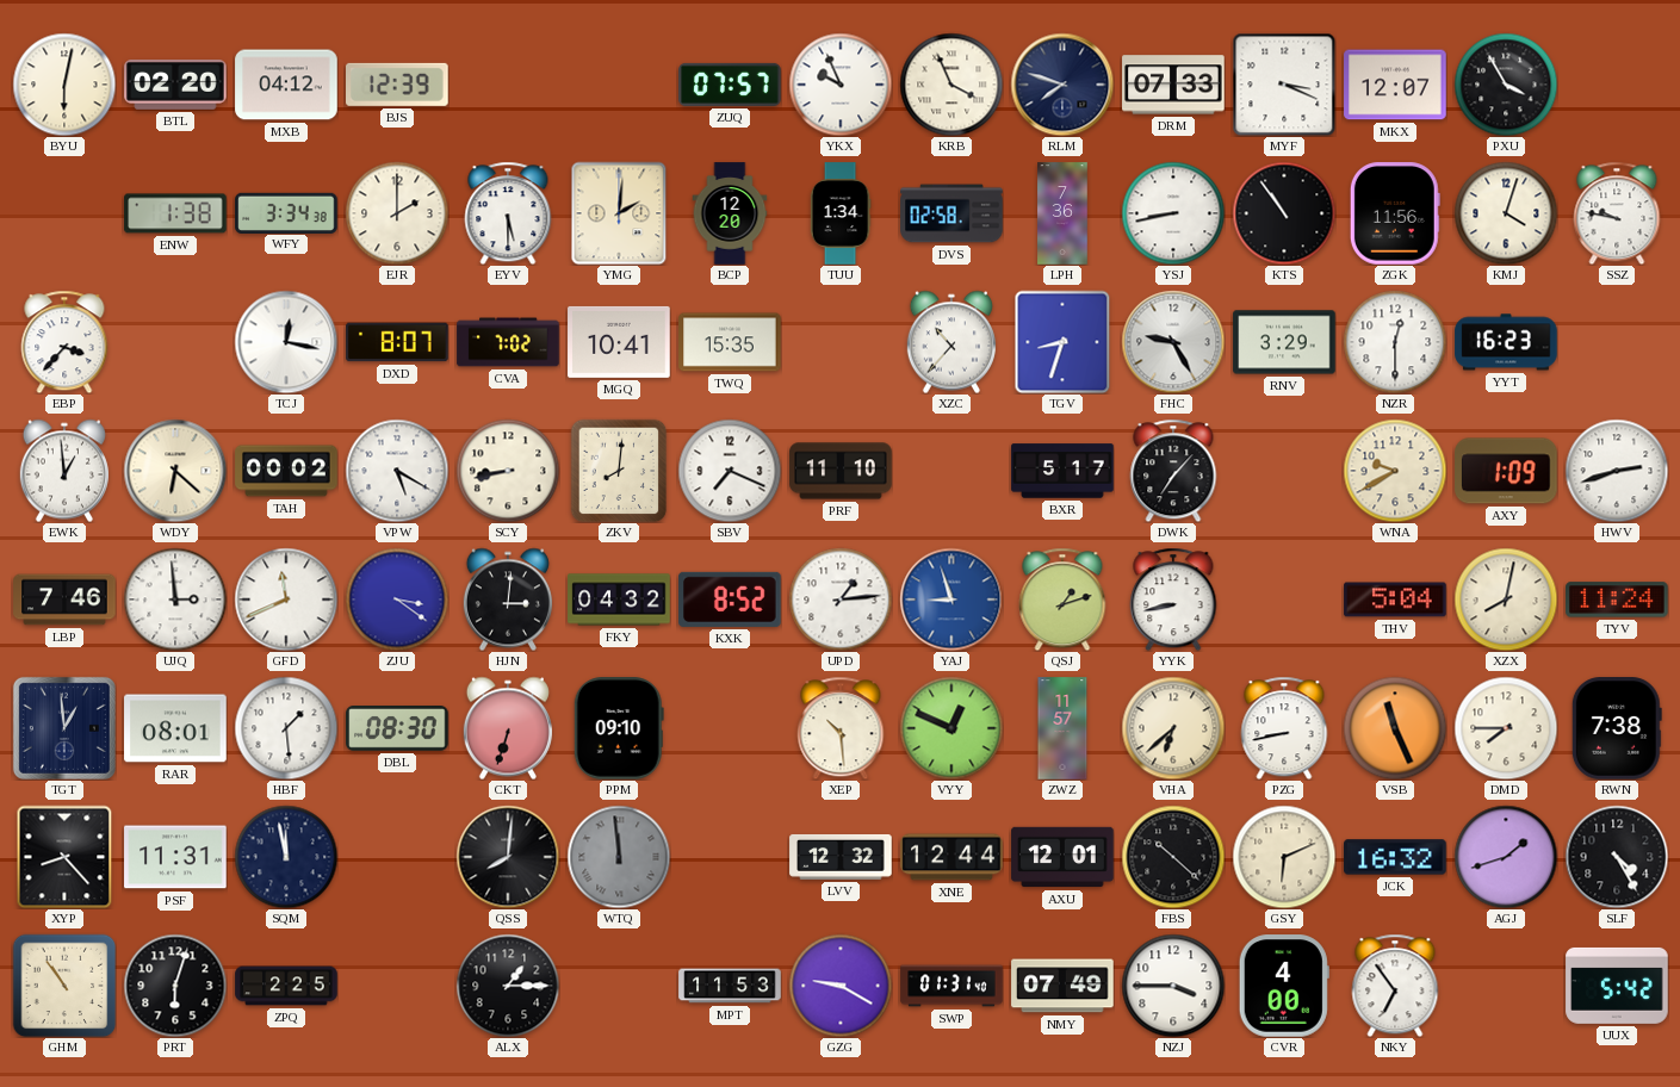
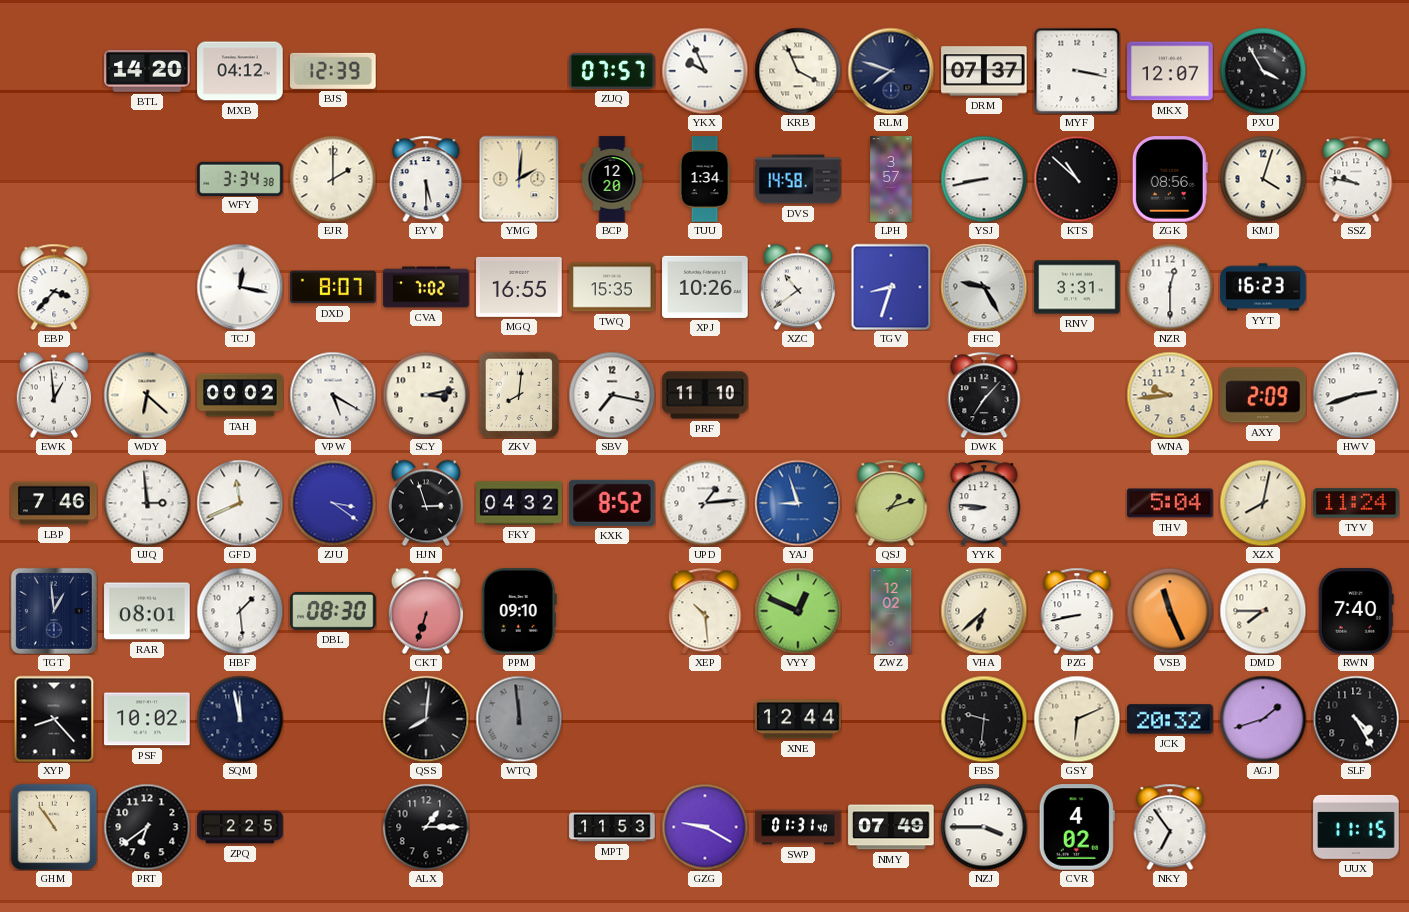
BYU: 6:02 -> none (64, 85)
BTL: 02:20 -> 14:20 (147, 72)
DRM: 07:33 -> 07:37 (984, 71)
MYF: 3:19 -> 3:17 (1077, 71)
ENW: 1:38 -> none (175, 213)
DVS: 02:58 -> 14:58 (798, 179)
LPH: 7:36 -> 3:57 (891, 179)
KTS: 10:54 -> 10:52 (1077, 179)
ZGK: 11:56 -> 08:56 (1170, 179)
MGQ: 10:41 -> 16:55 (519, 287)
XPJ: none -> 10:26 (705, 287)
XZC: 10:37 -> 10:39 (798, 287)
RNV: 3:29 -> 3:31 (1077, 287)
SCY: 8:43 -> 3:13 (426, 395)
SBV: 7:19 -> 7:17 (612, 395)
BXR: 5:17 -> none (1062, 471)
WNA: 9:40 -> 9:44 (1170, 395)
AXY: 1:09 -> 2:09 (1263, 395)
HJN: 3:01 -> 2:57 (426, 503)
YYK: 8:43 -> 8:46 (984, 503)
ZWZ: 11:57 -> 12:02 (891, 611)
RWN: 7:38 -> 7:40 (1356, 611)
PSF: 11:31 -> 10:02 (147, 719)
LVV: 12:32 -> none (841, 857)
AXU: 12:01 -> none (1062, 857)
FBS: 10:22 -> 9:31 (984, 719)
JCK: 16:32 -> 20:32 (1170, 719)
PRT: 6:03 -> 6:39 (147, 827)
CVR: 4:00 -> 4:02 (1077, 827)
UUX: 5:42 -> 11:15 (1356, 827)
